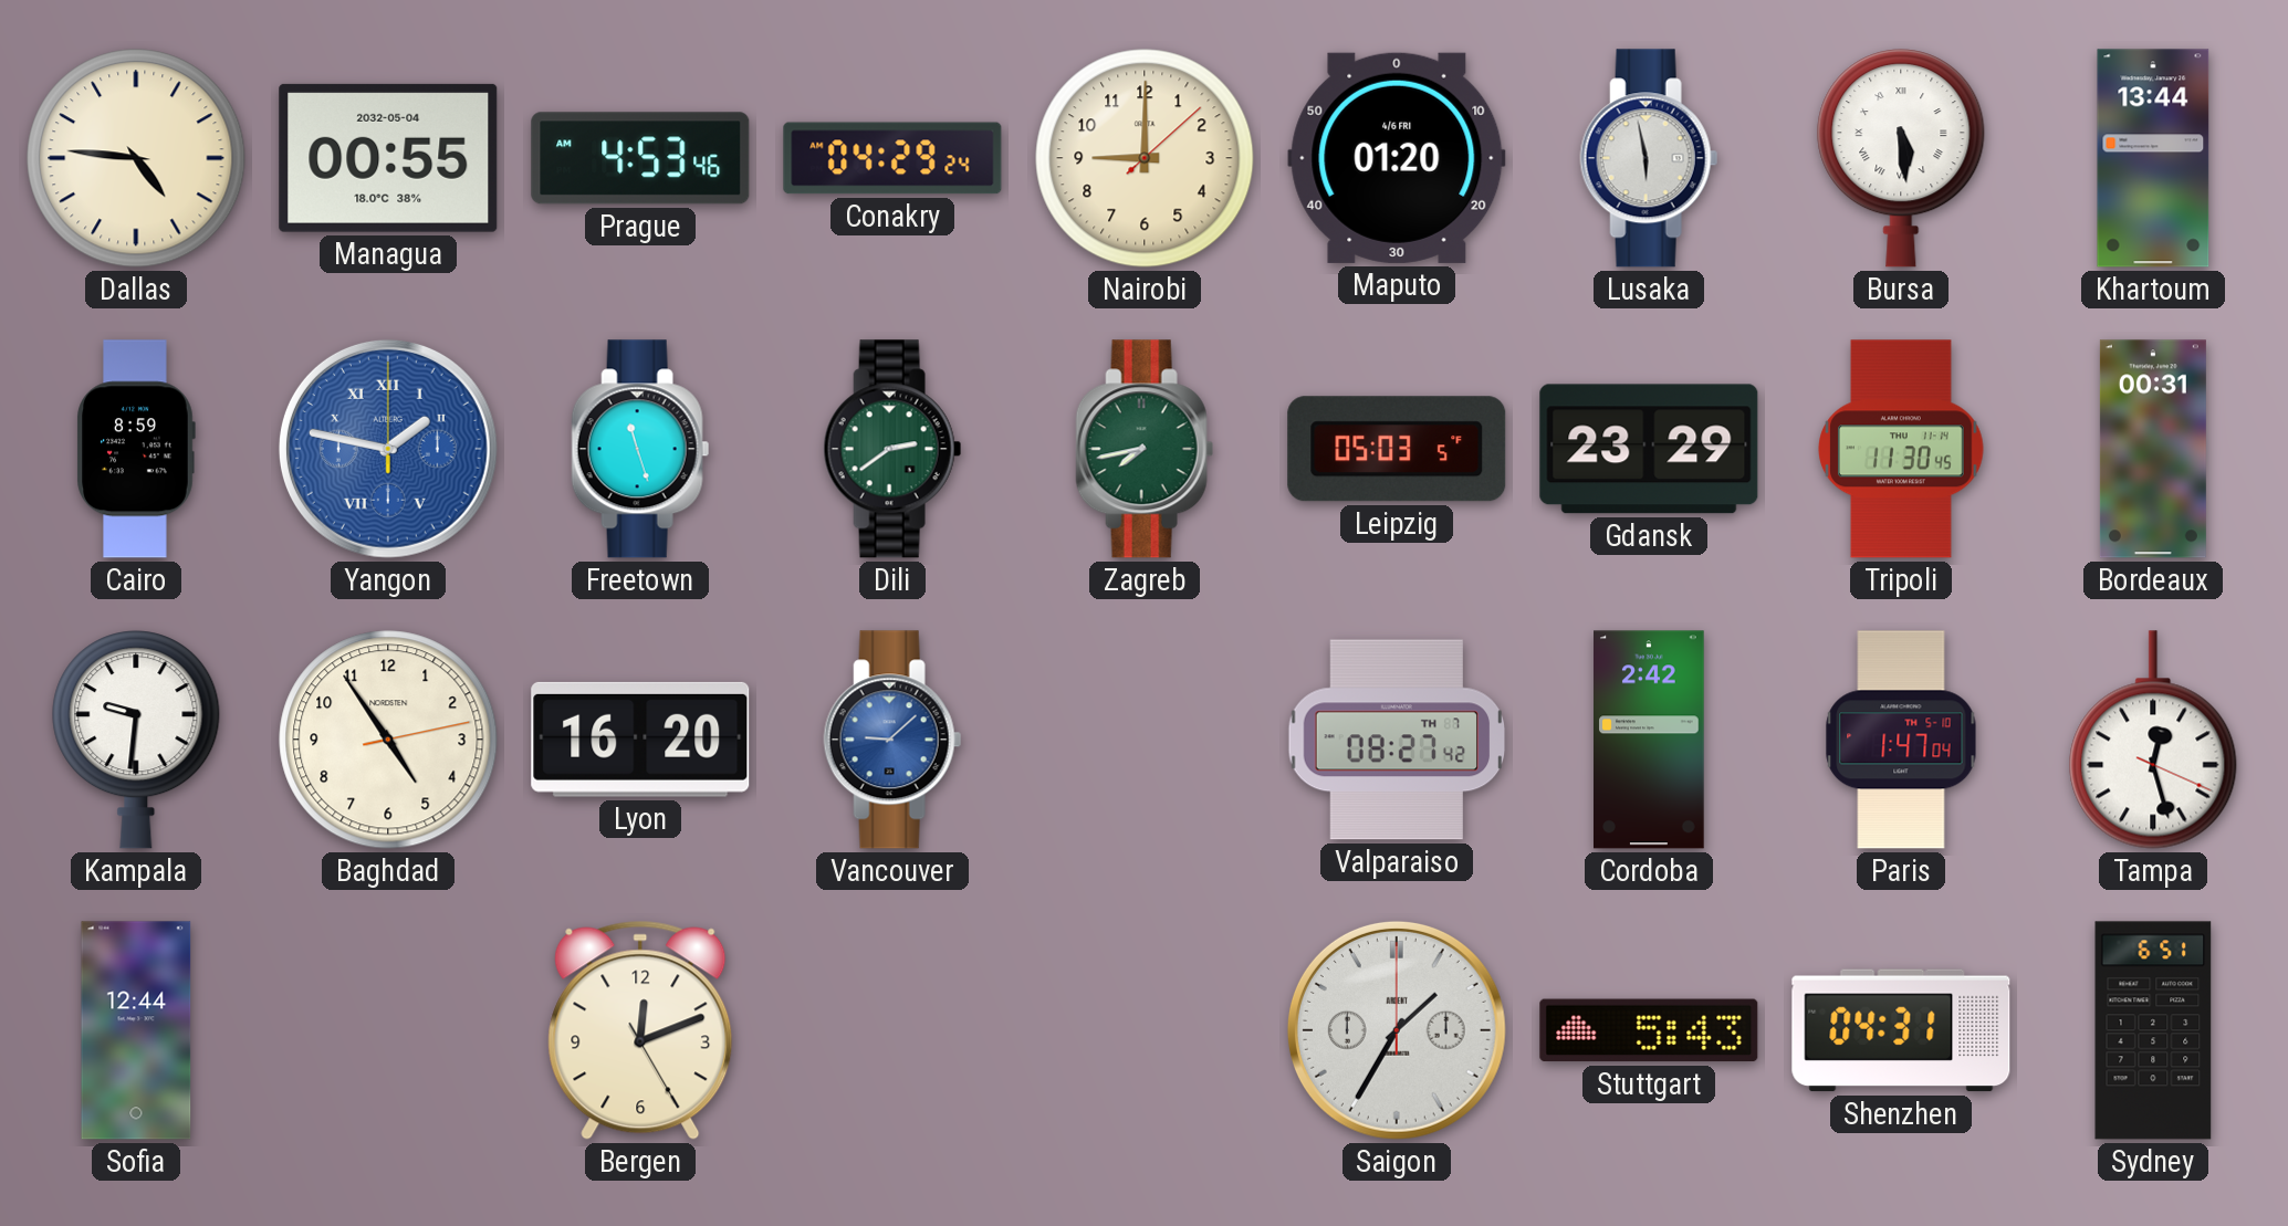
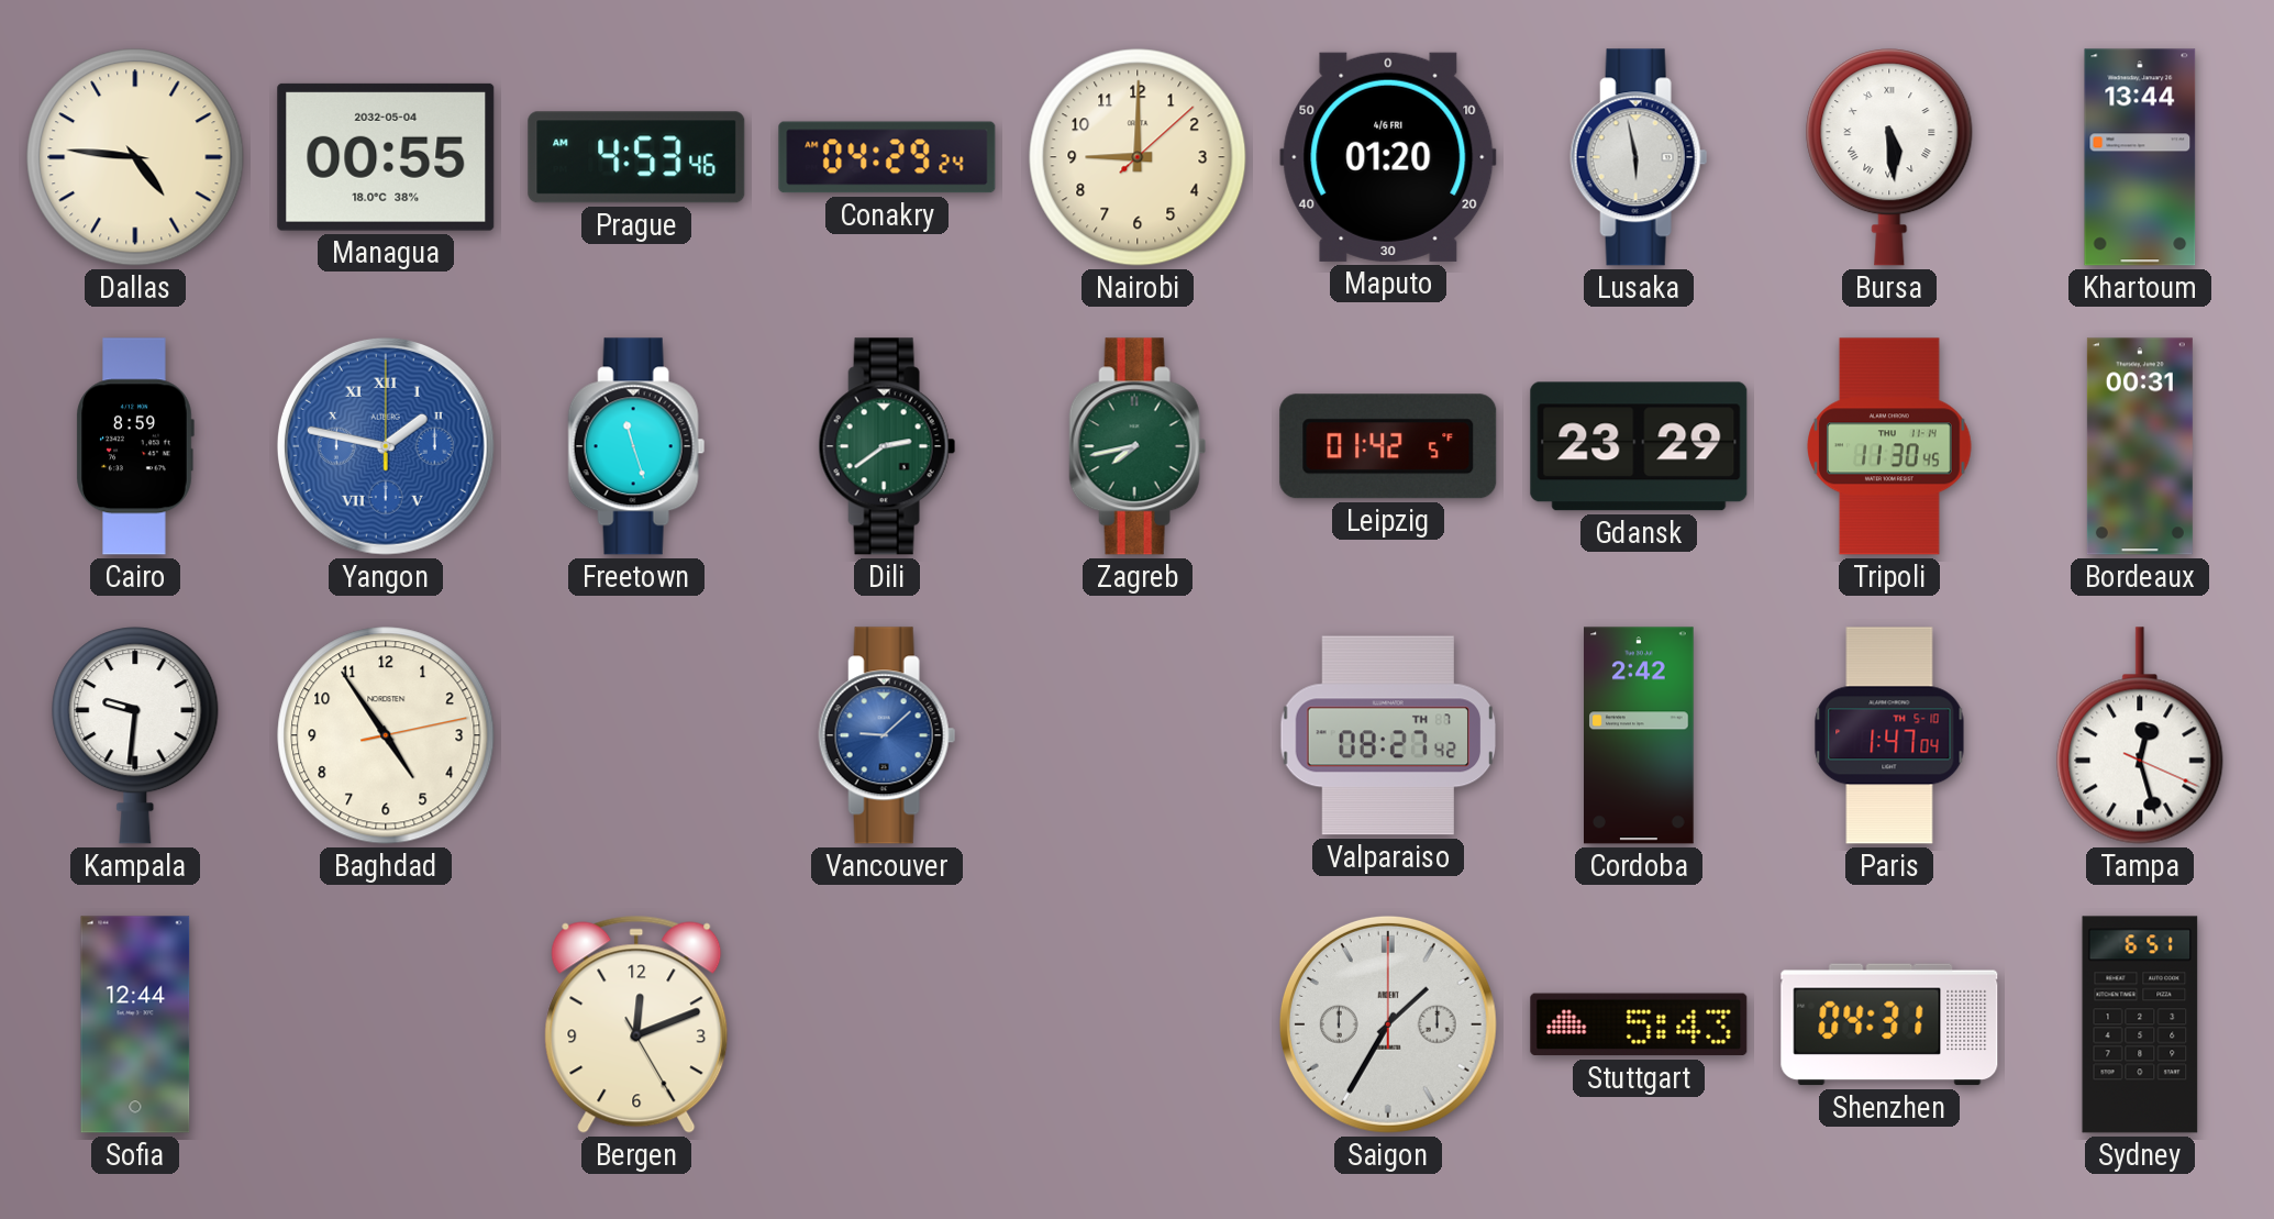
Leipzig: 05:03 -> 01:42 (1388, 446)
Lyon: 16:20 -> none (640, 740)
